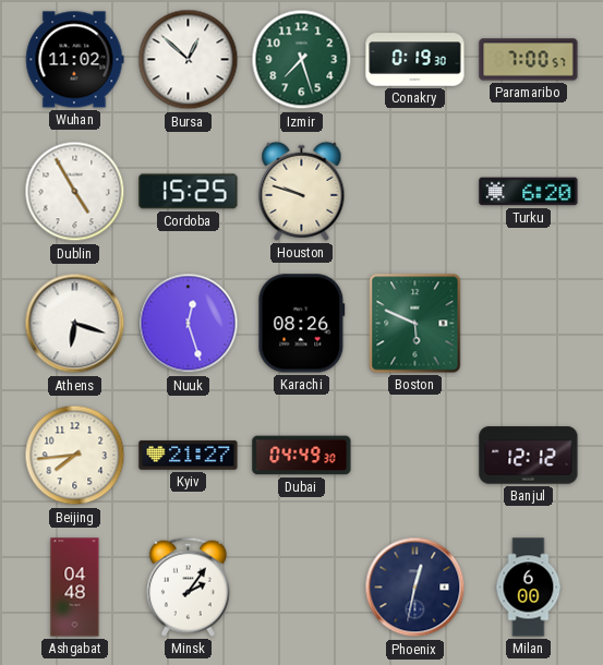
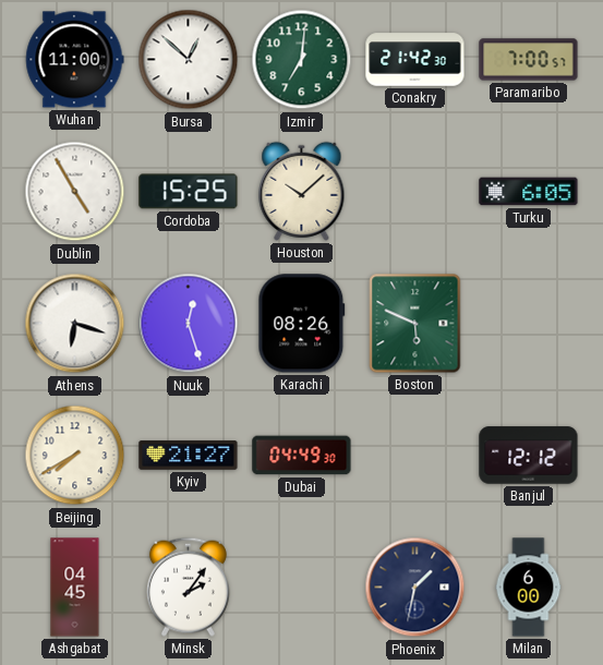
Wuhan: 11:02 -> 11:00 (74, 60)
Izmir: 7:27 -> 7:01 (302, 60)
Conakry: 0:19 -> 21:42 (415, 60)
Houston: 9:48 -> 10:08 (302, 191)
Turku: 6:20 -> 6:05 (529, 192)
Beijing: 7:44 -> 7:40 (75, 456)
Ashgabat: 04:48 -> 04:45 (75, 588)
Phoenix: 12:32 -> 1:32 (415, 588)
